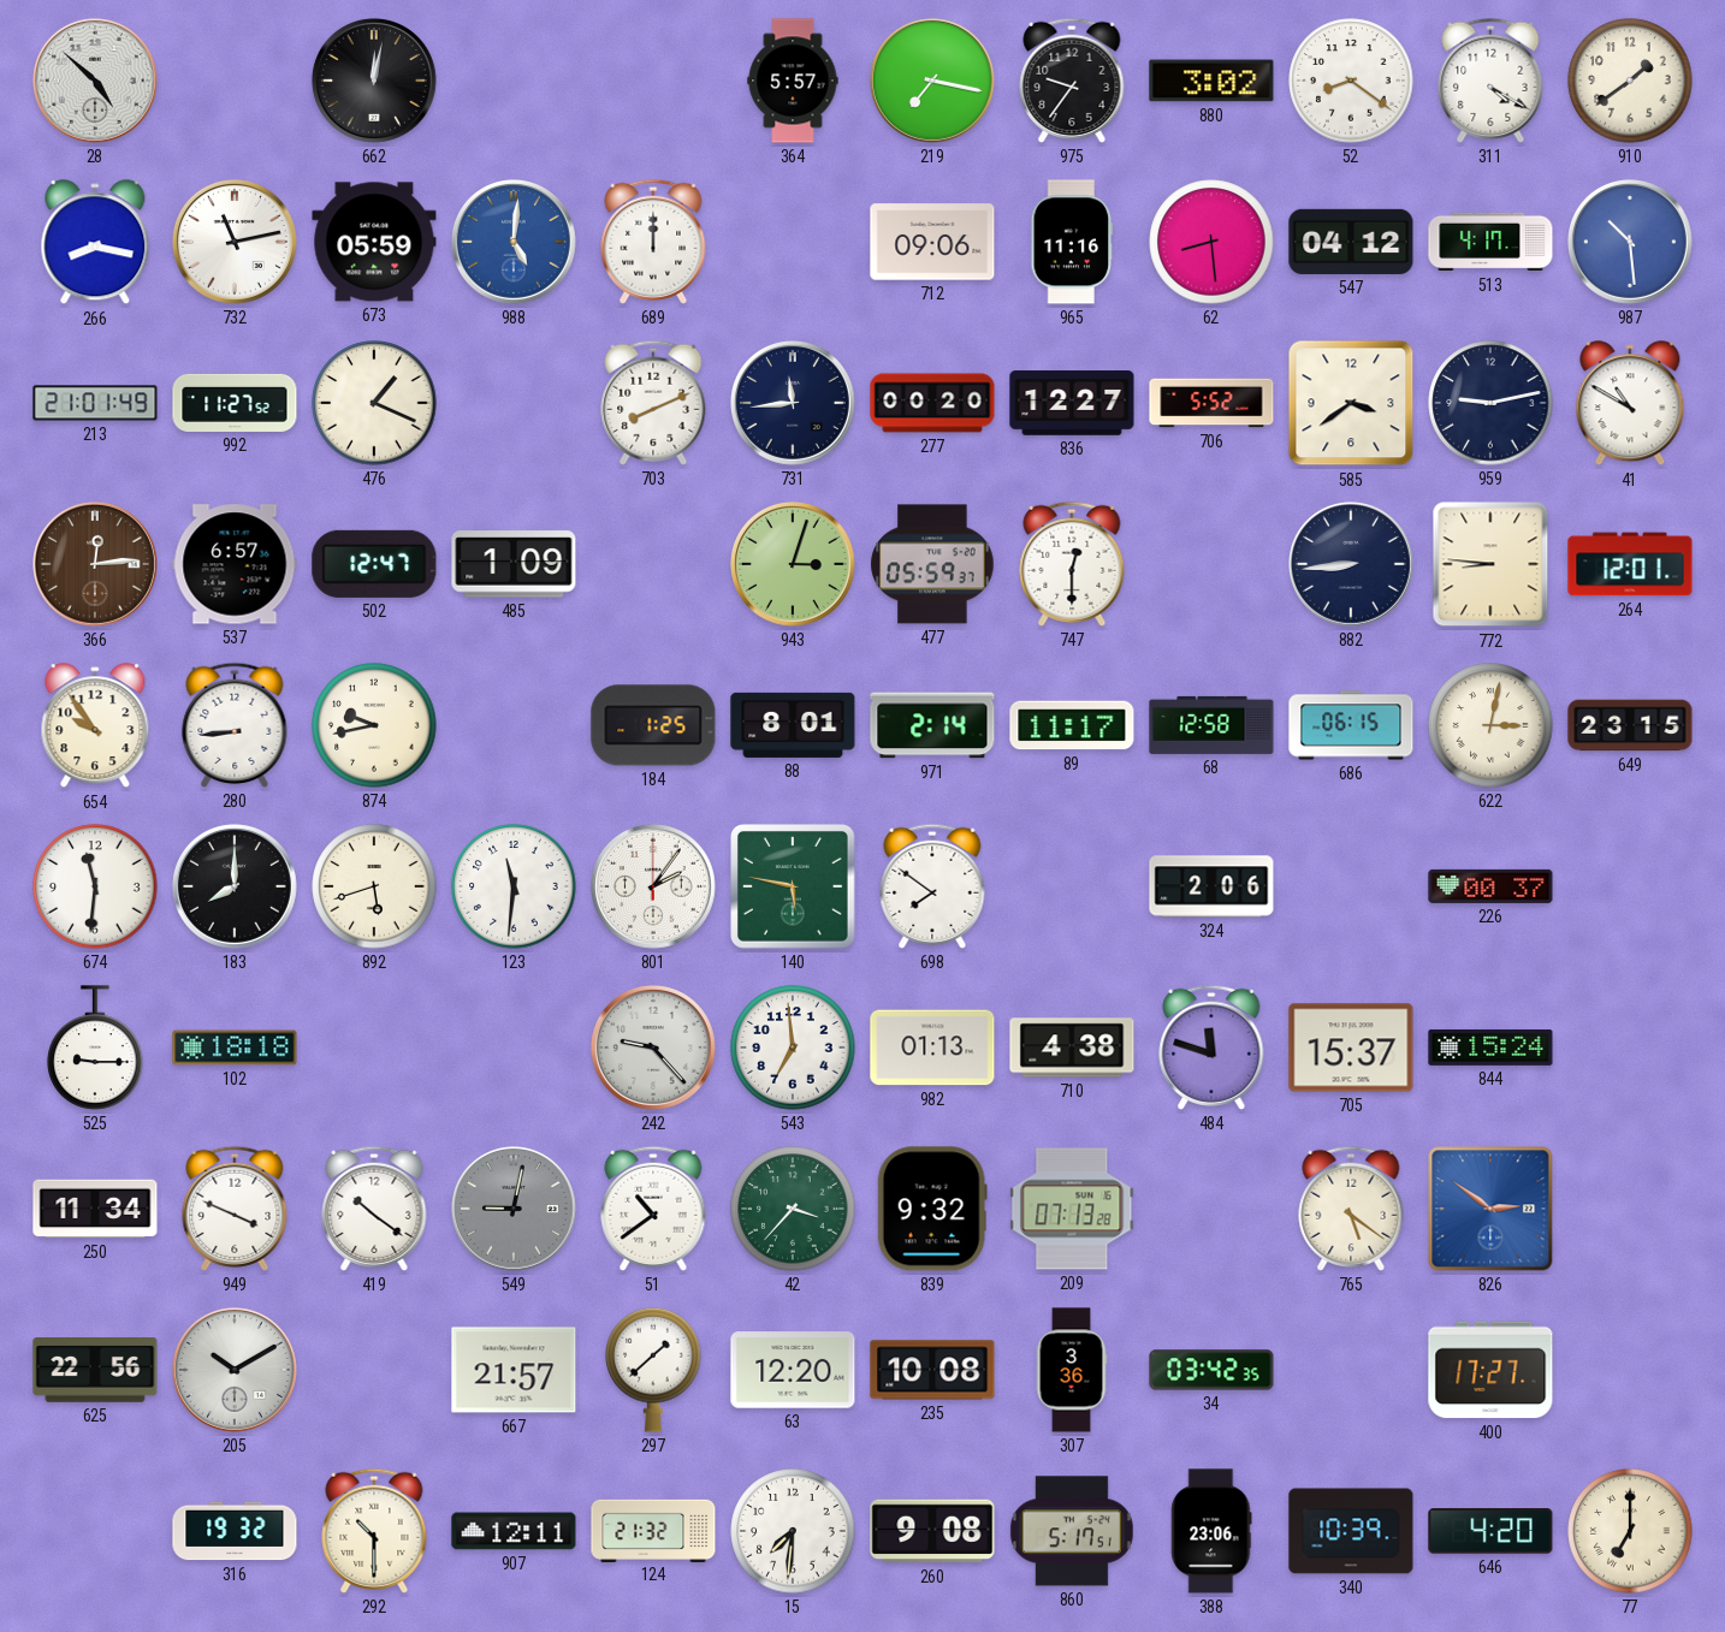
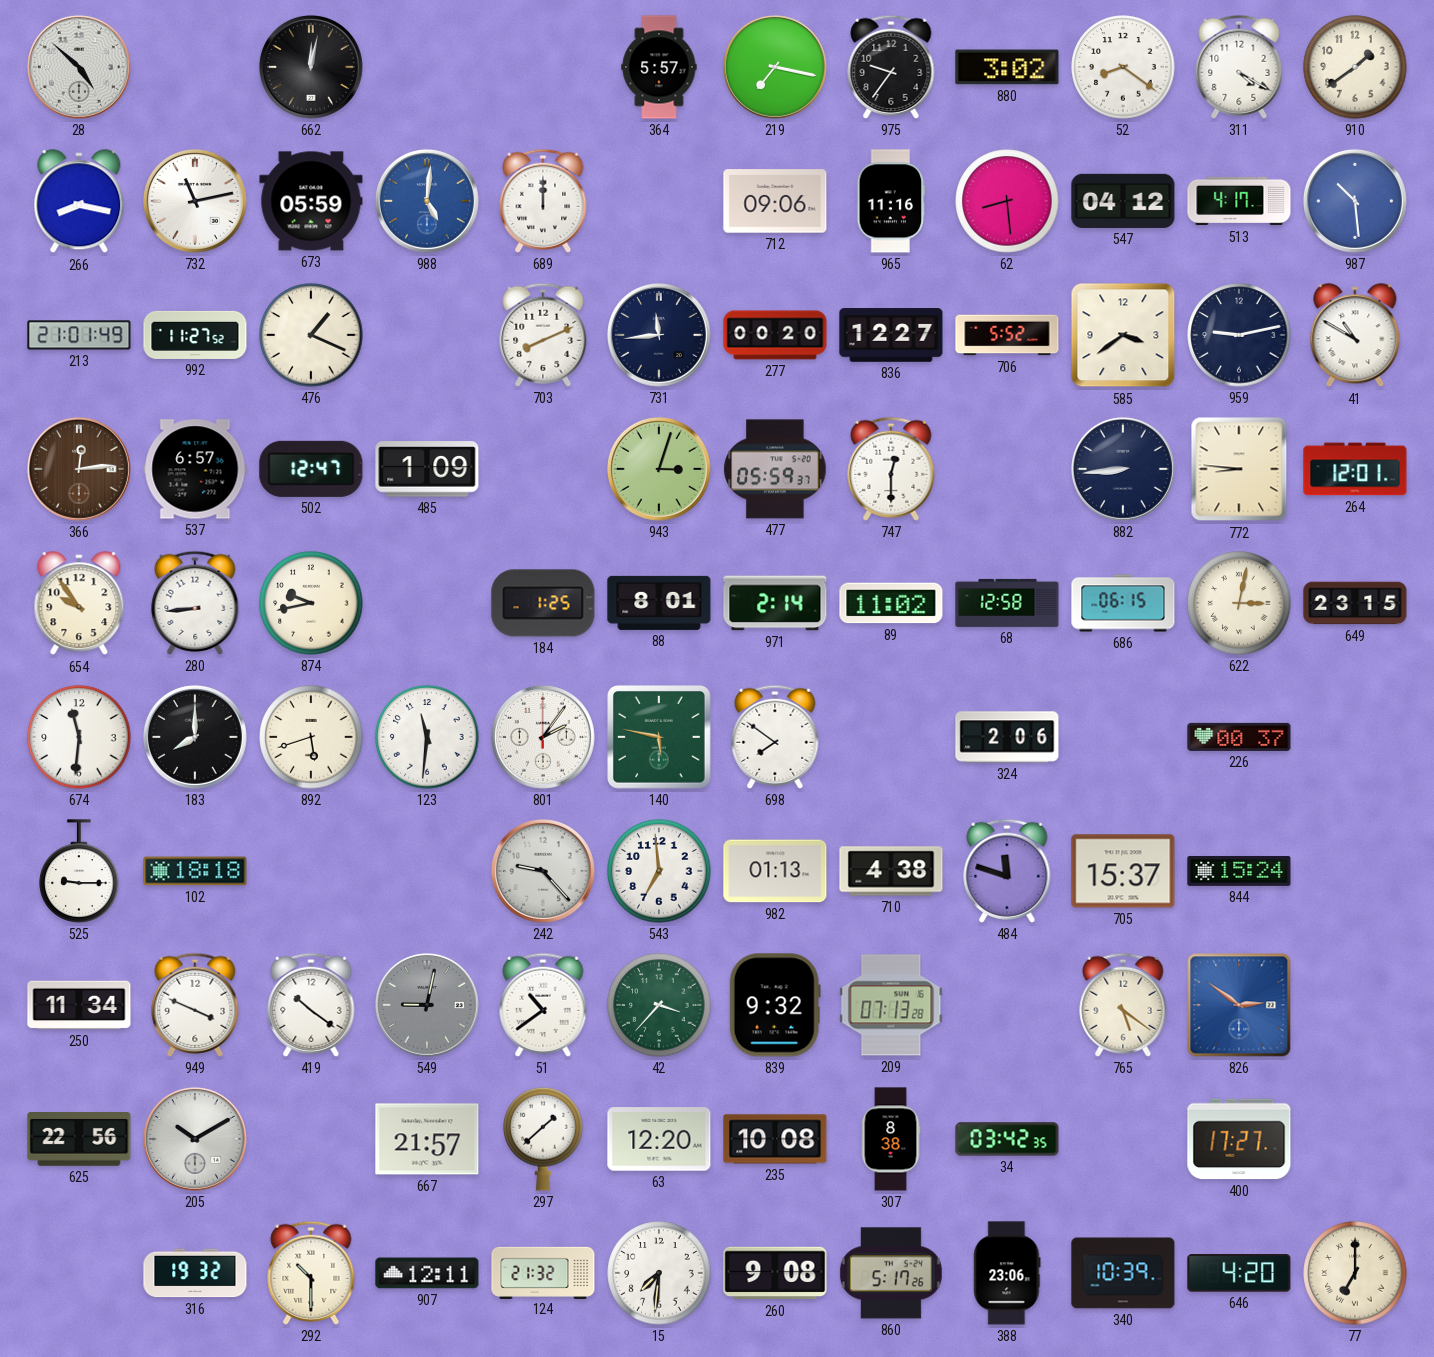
89: 11:17 -> 11:02 (891, 603)
307: 3:36 -> 8:38 (891, 1139)
860: 5:17:51 -> 5:17:26 (891, 1273)
